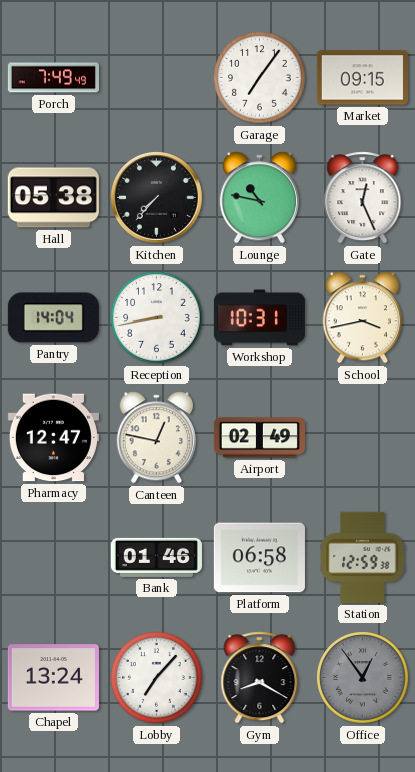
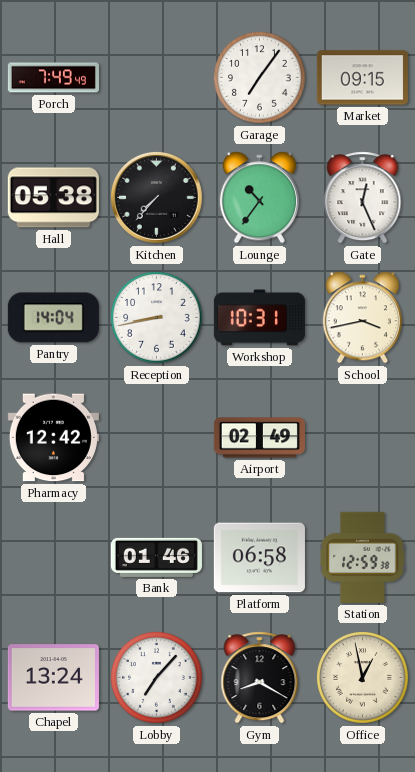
Lounge: 10:47 -> 10:36 (259, 198)
Pharmacy: 12:47 -> 12:42 (53, 438)
Canteen: 12:47 -> none (156, 438)
Office: 12:54 -> 12:58 (363, 678)
Office dial: grey -> cream (363, 678)
